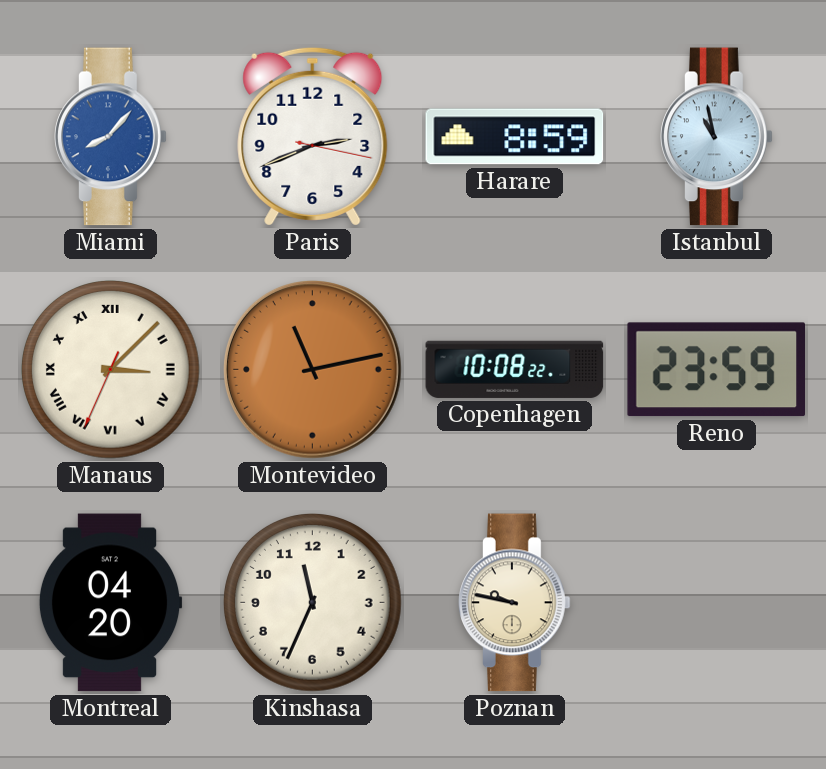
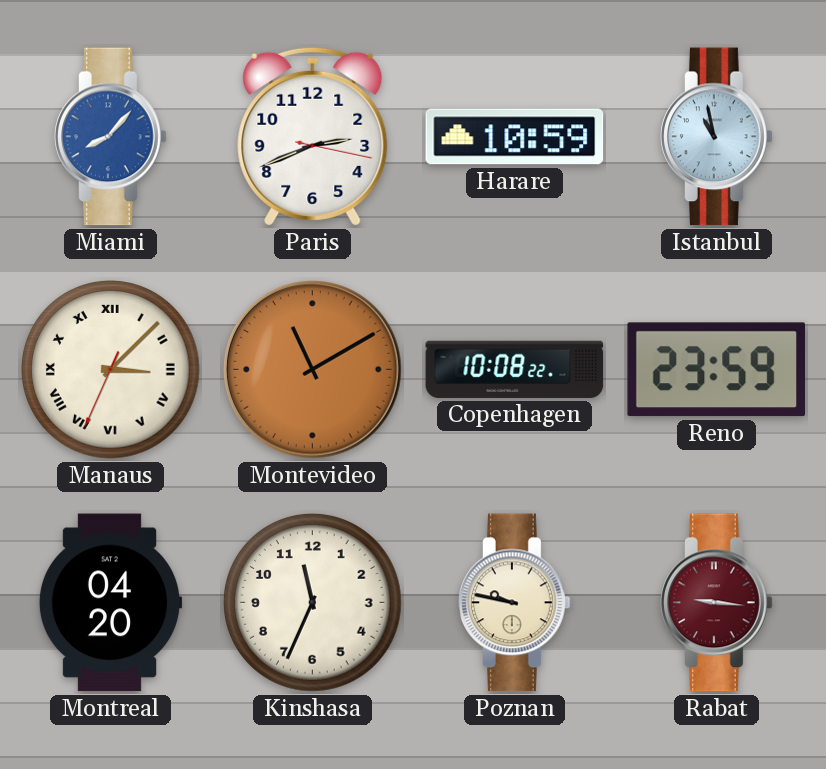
Harare: 8:59 -> 10:59 (515, 137)
Montevideo: 11:13 -> 11:10 (313, 370)
Rabat: none -> 9:16 (717, 603)
